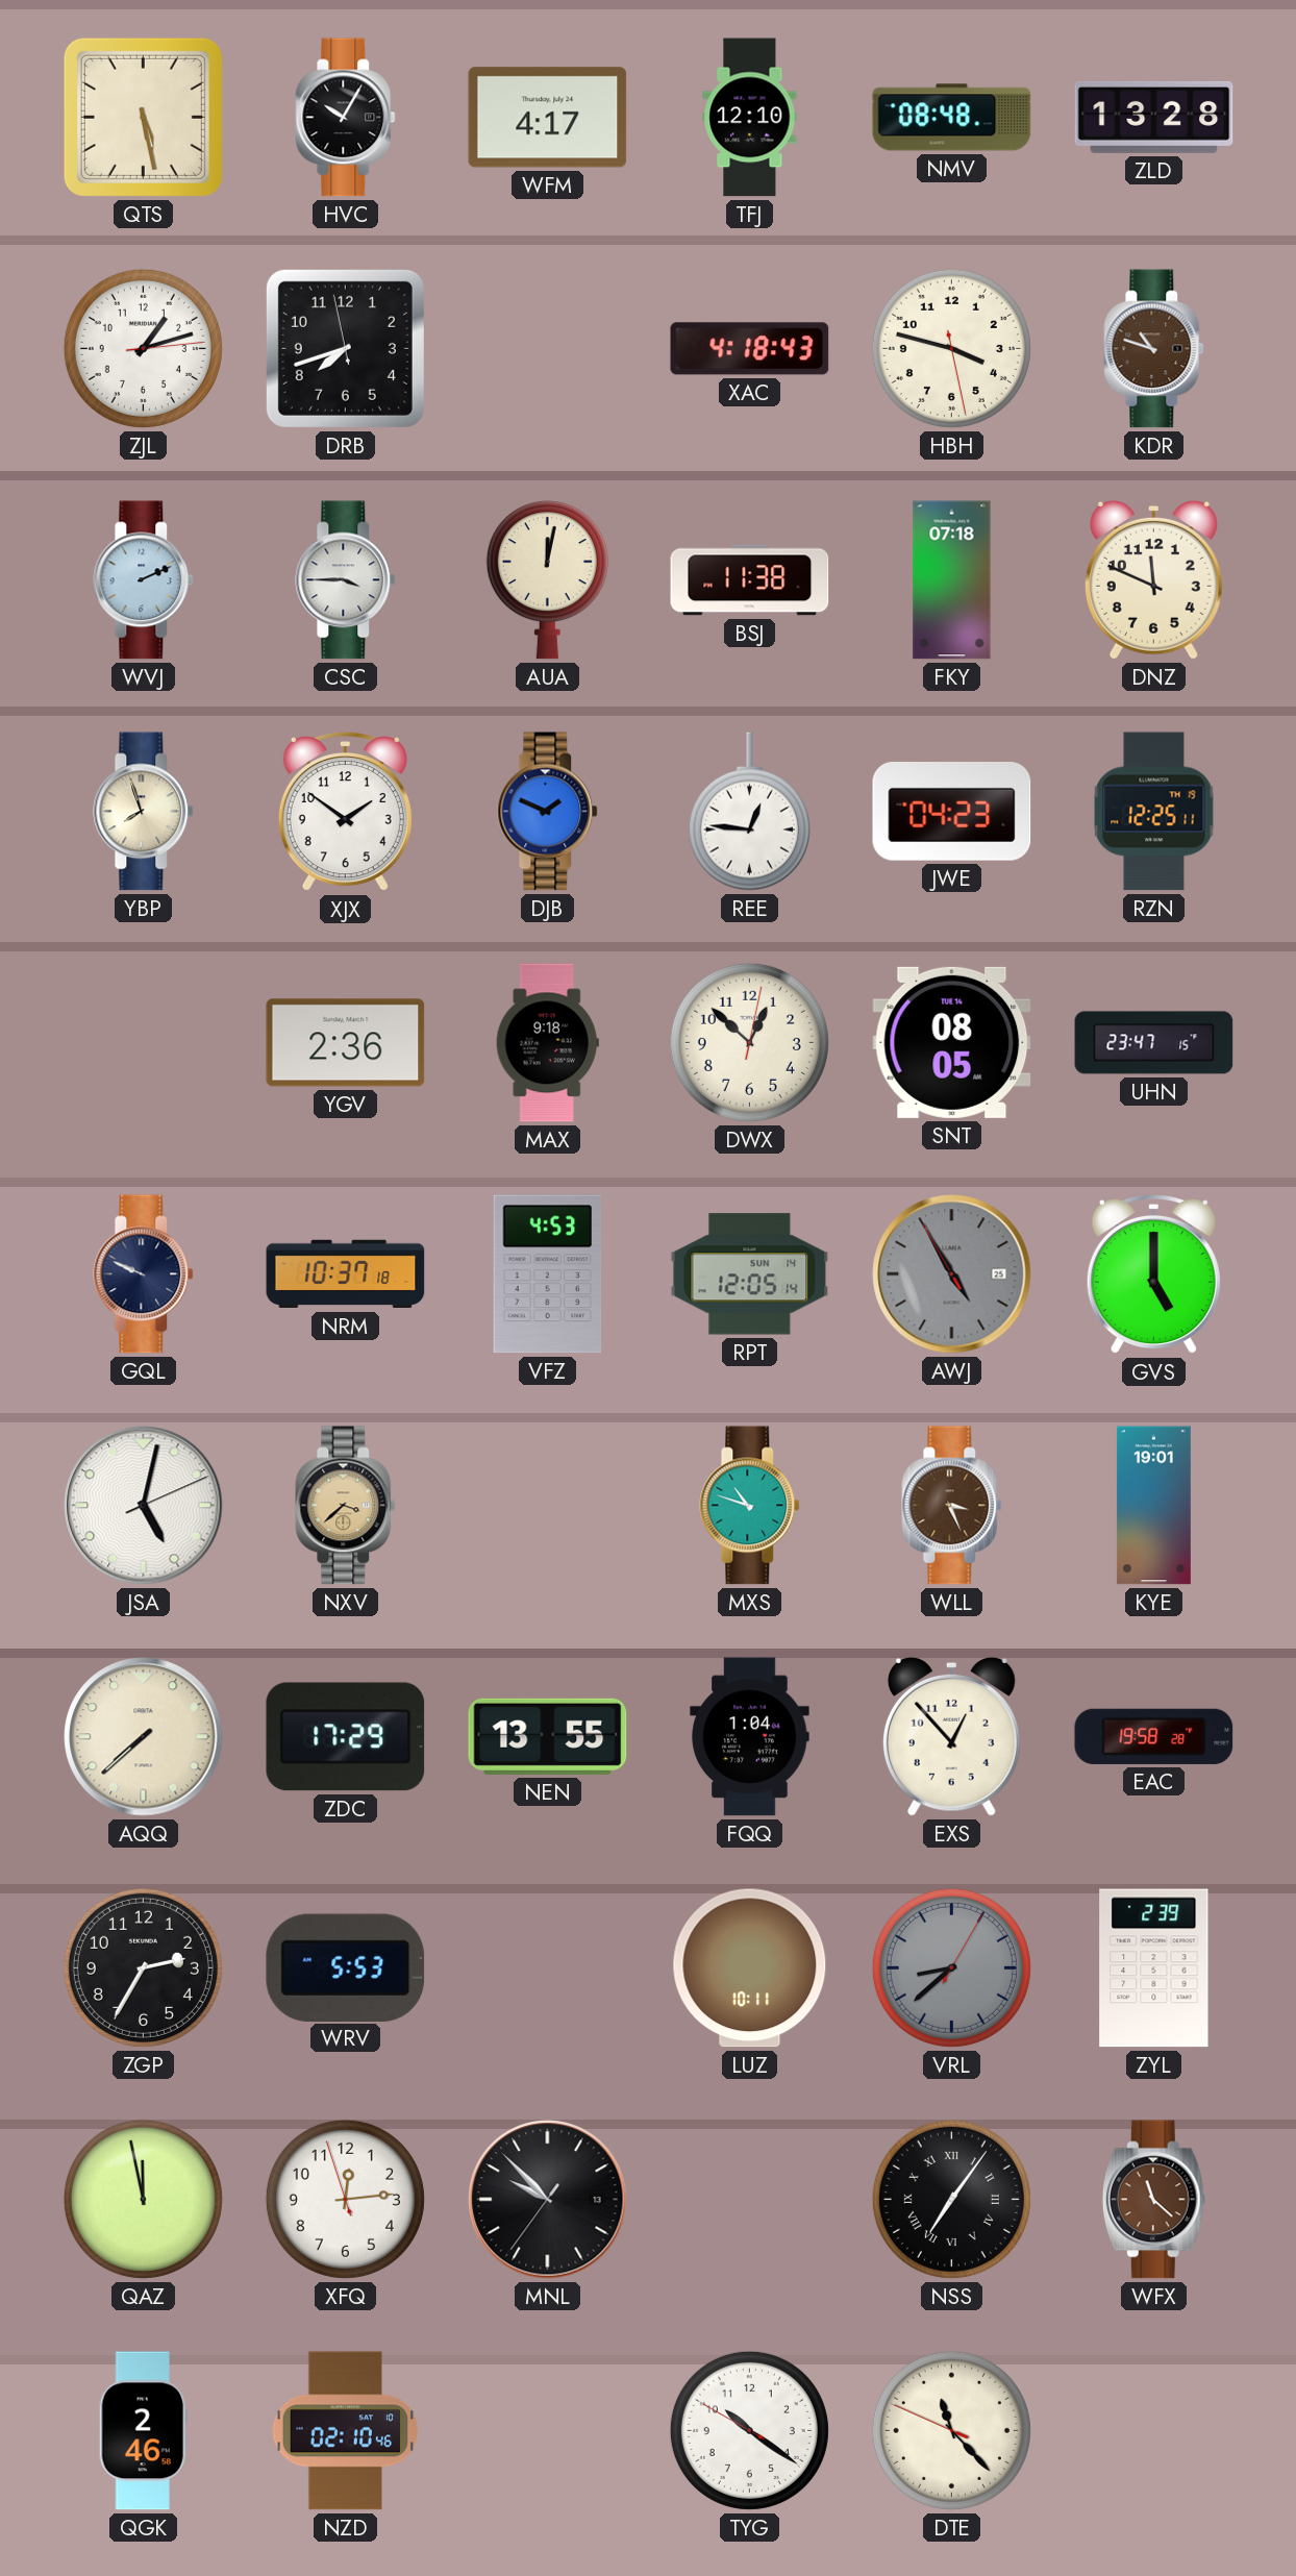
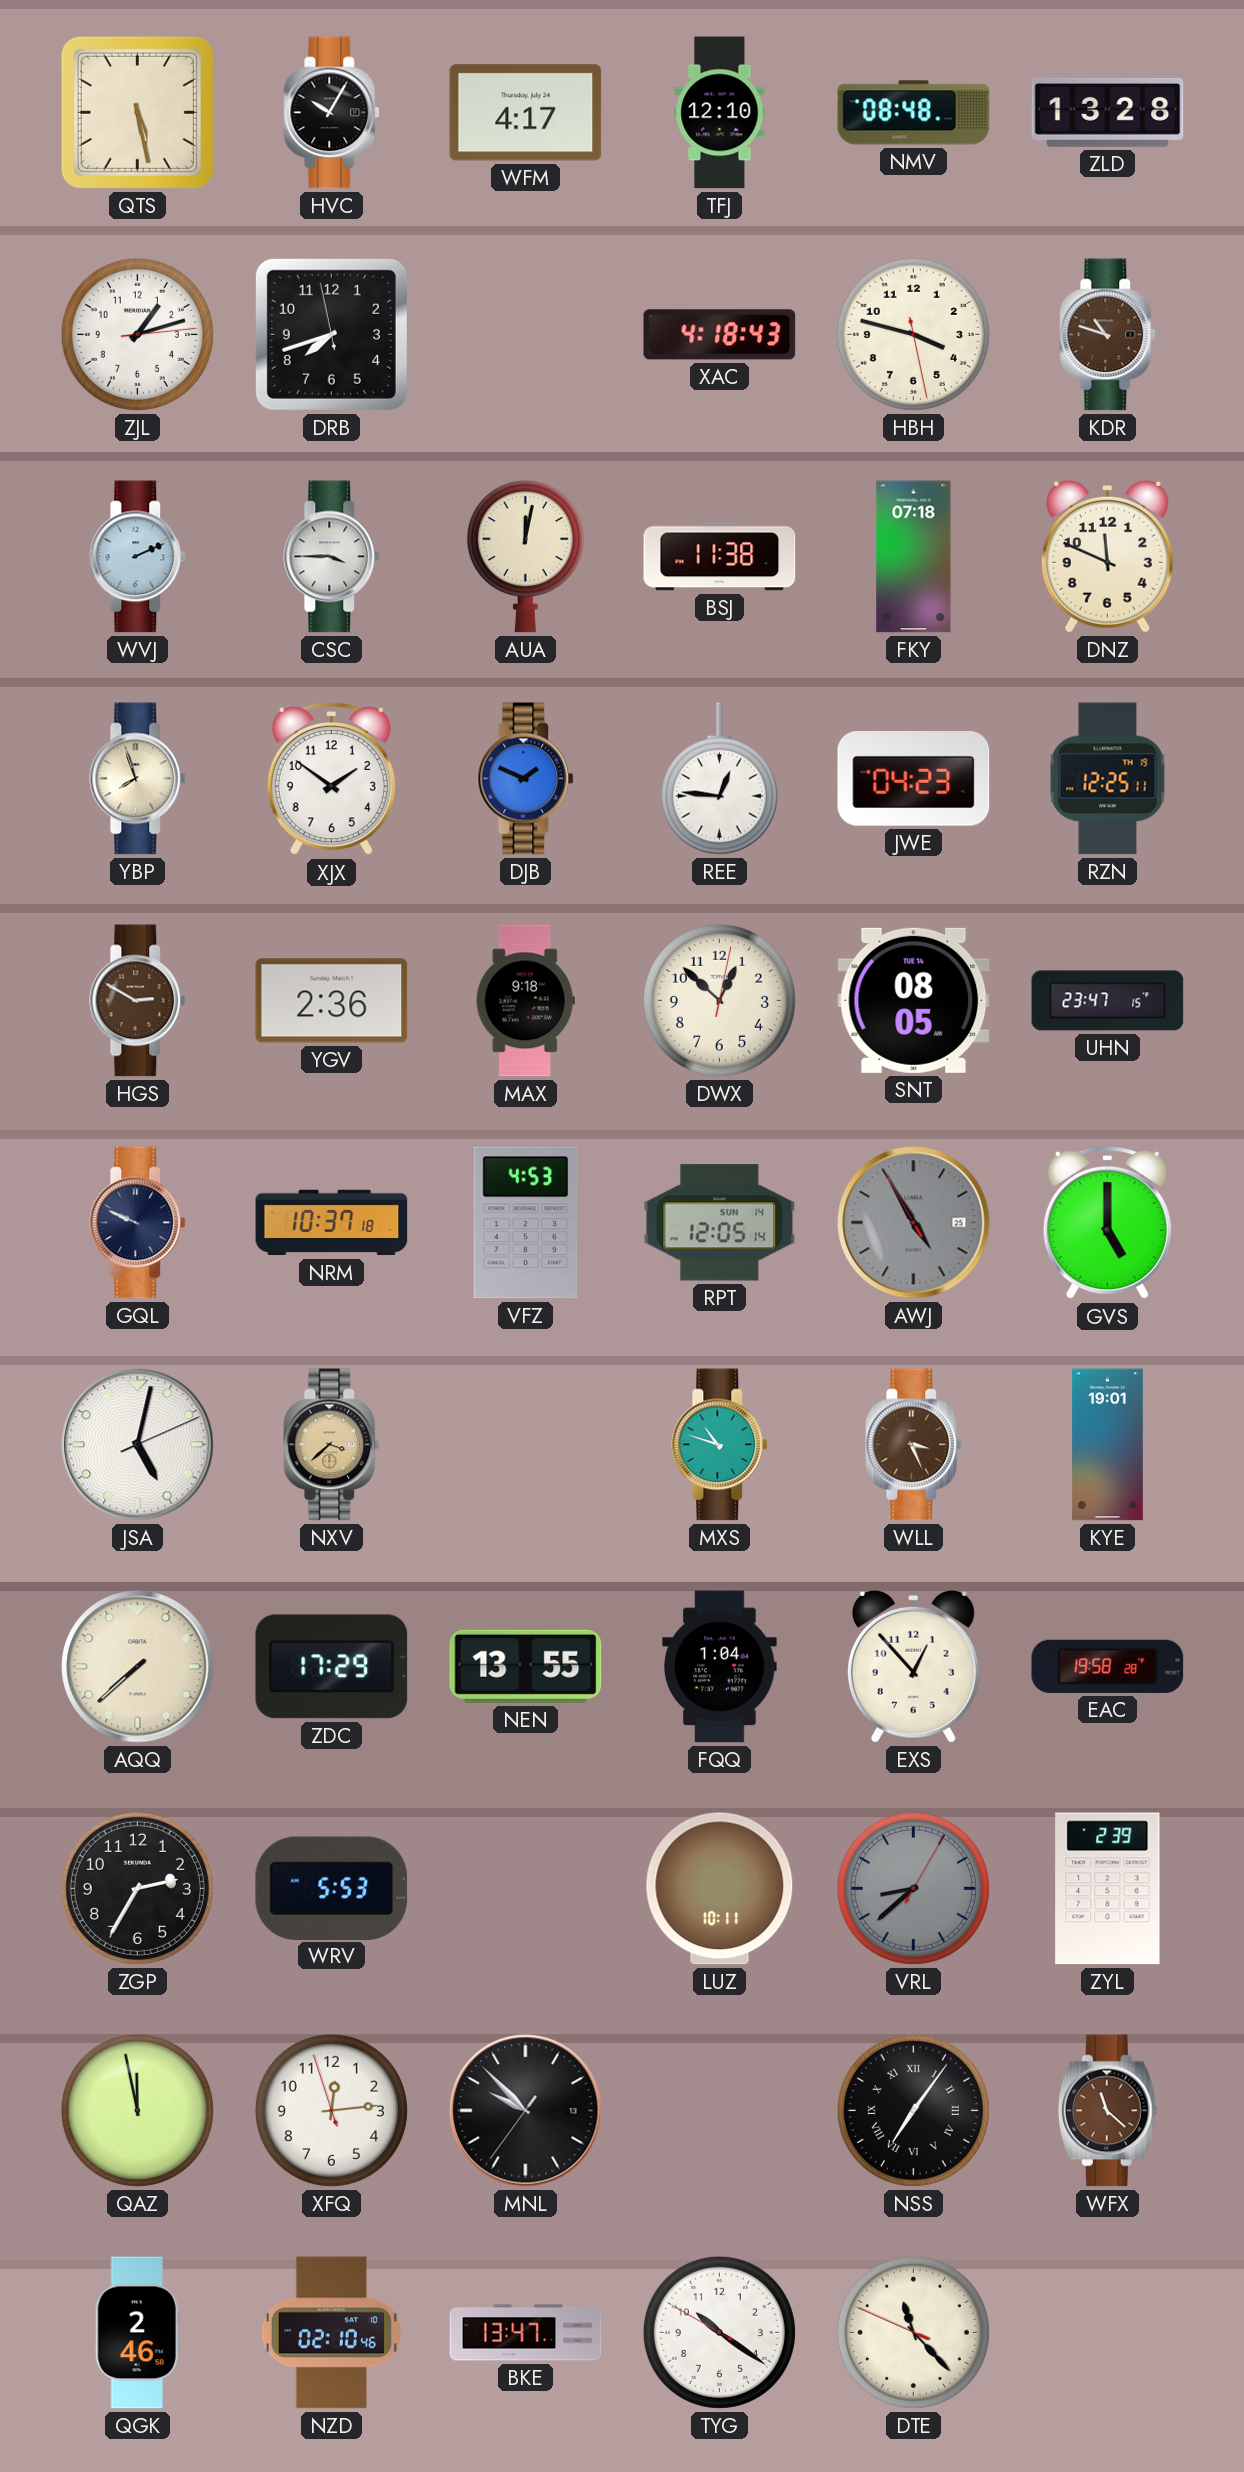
HGS: none -> 2:50 (138, 1001)
BKE: none -> 13:47 (526, 2333)
